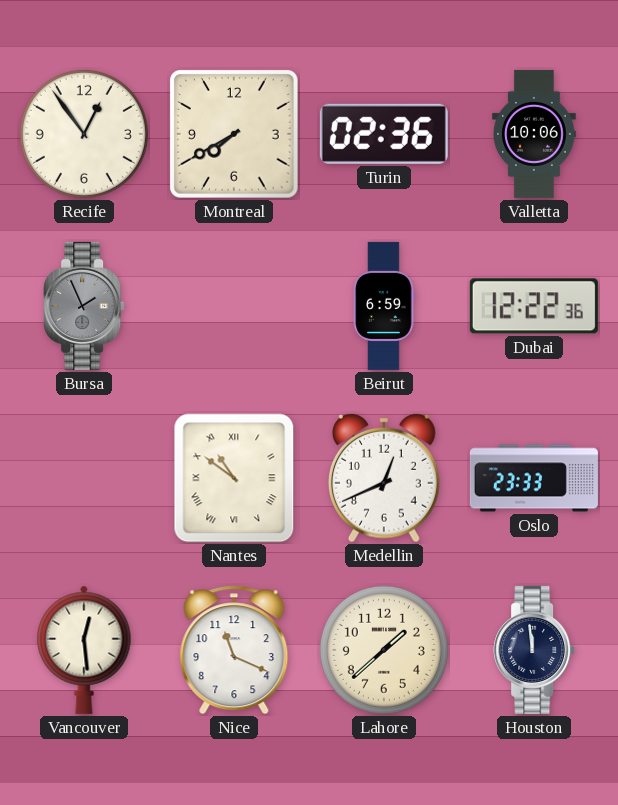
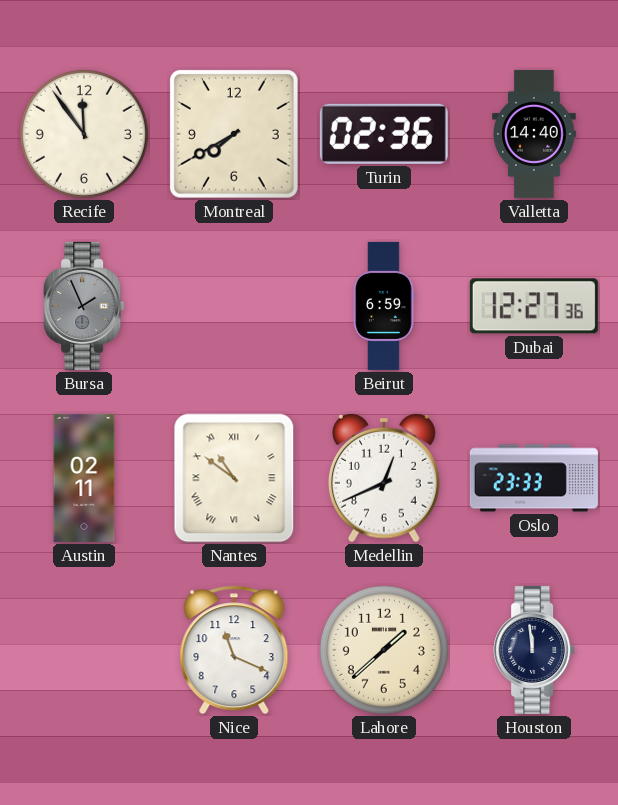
Recife: 12:54 -> 11:54 (84, 134)
Valletta: 10:06 -> 14:40 (534, 134)
Dubai: 12:22 -> 12:27 (534, 306)
Austin: none -> 02:11 (84, 478)
Vancouver: 12:29 -> none (84, 650)
